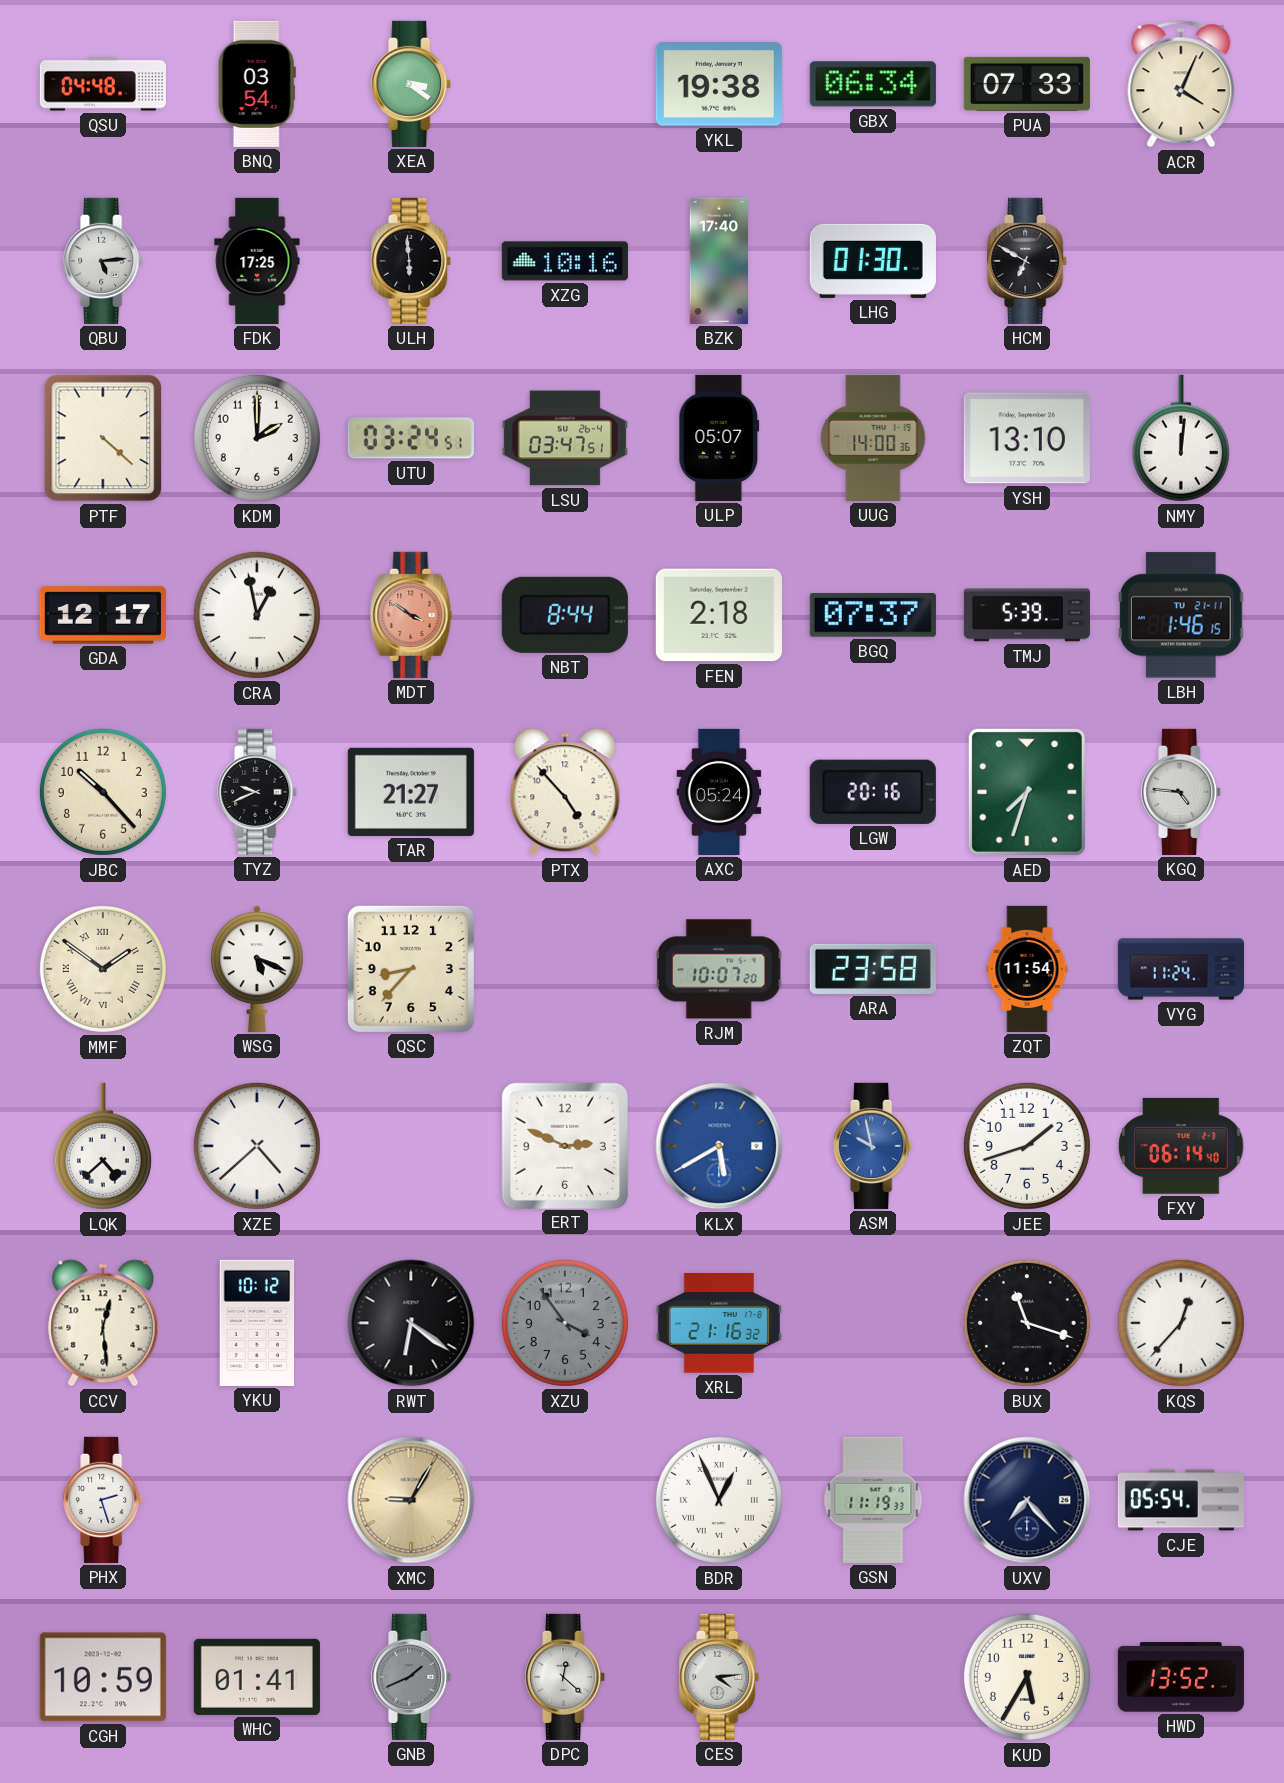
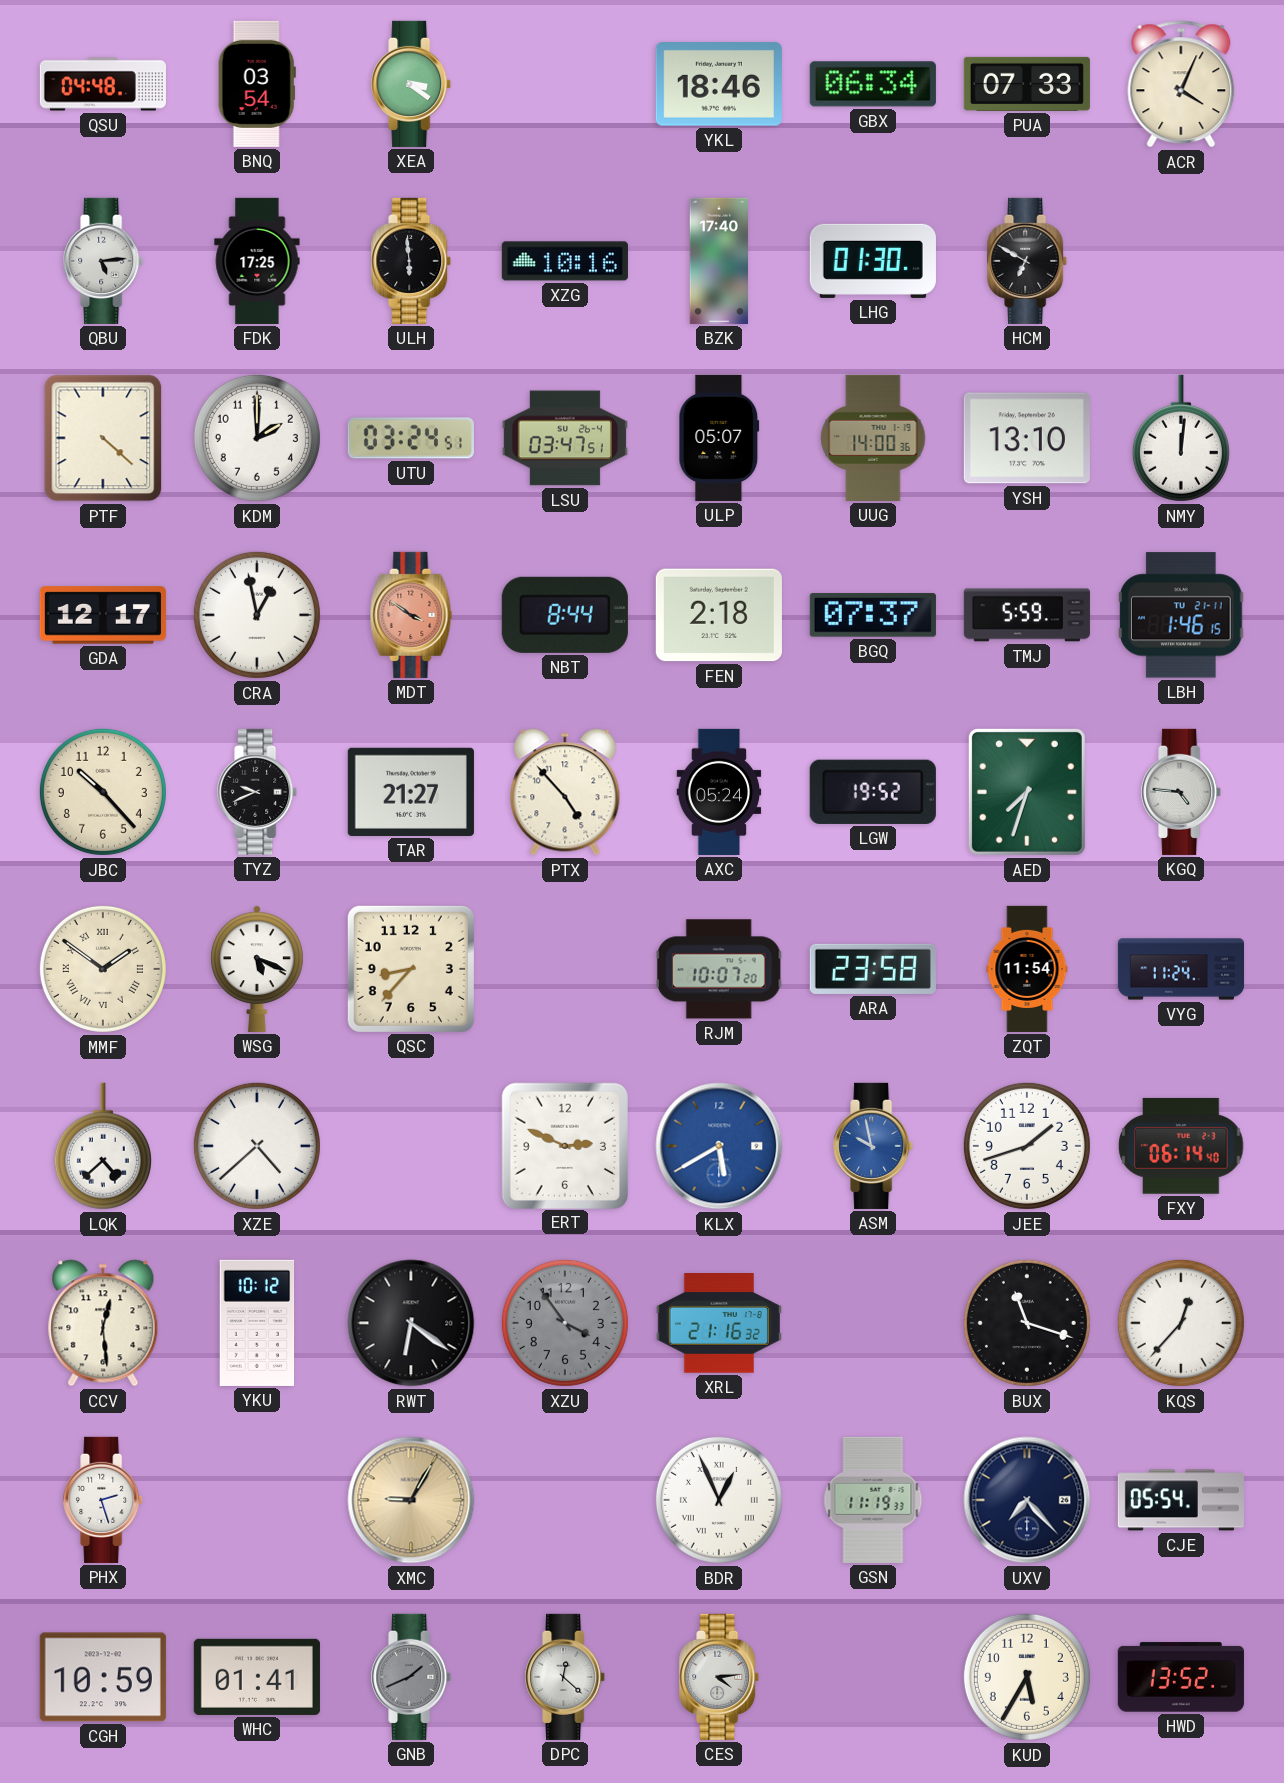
YKL: 19:38 -> 18:46 (719, 84)
TMJ: 5:39 -> 5:59 (1027, 615)
LGW: 20:16 -> 19:52 (873, 792)
